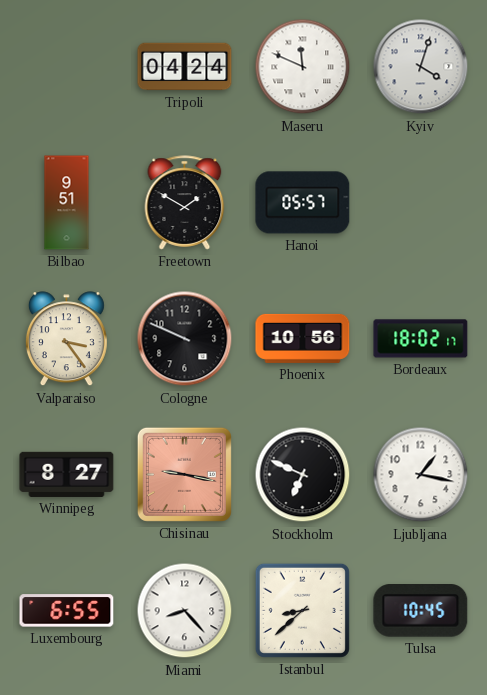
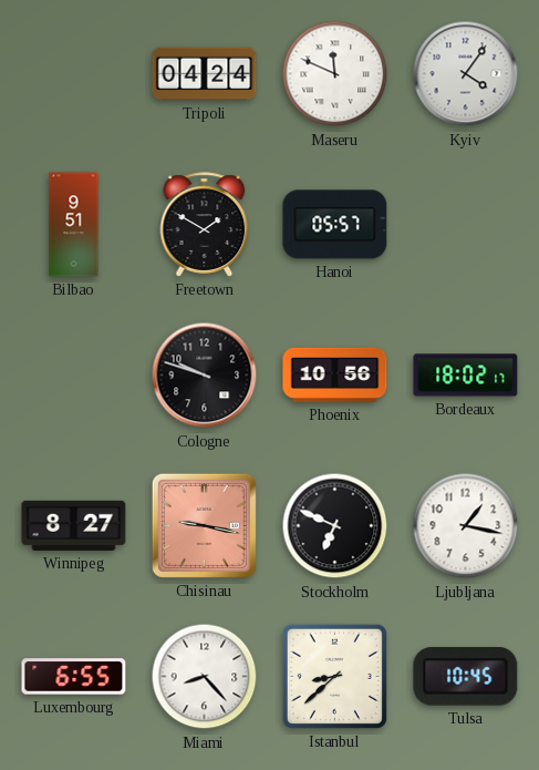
Kyiv: 4:03 -> 4:06 (466, 74)
Valparaiso: 3:24 -> none (66, 339)
Cologne: 9:49 -> 9:48 (205, 376)
